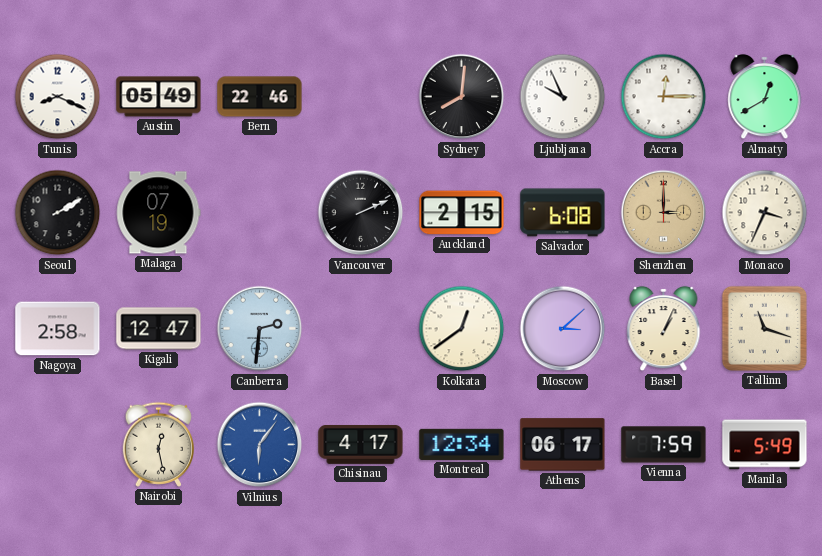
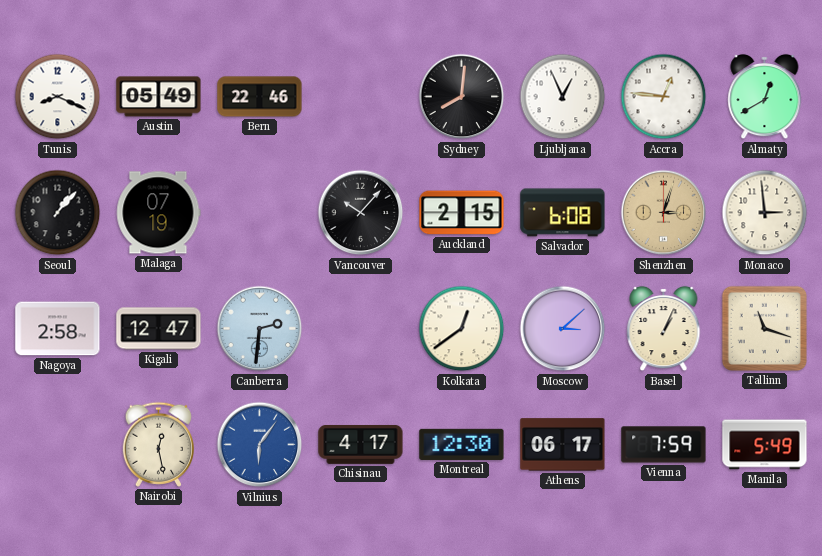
Ljubljana: 9:56 -> 12:56 (563, 97)
Accra: 12:15 -> 12:46 (664, 97)
Seoul: 2:10 -> 1:07 (58, 213)
Vancouver: 2:11 -> 10:07 (361, 213)
Shenzhen: 3:00 -> 3:03 (664, 213)
Monaco: 3:34 -> 2:59 (765, 213)
Montreal: 12:34 -> 12:30 (462, 444)
